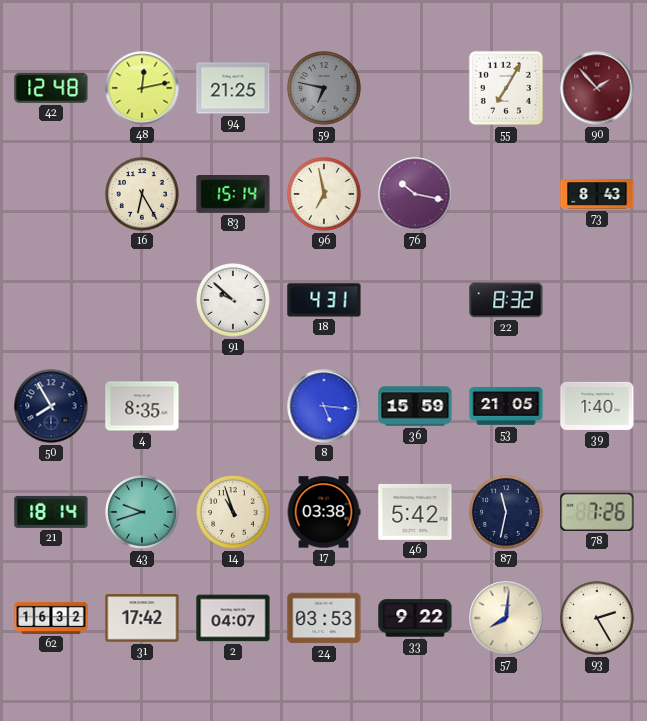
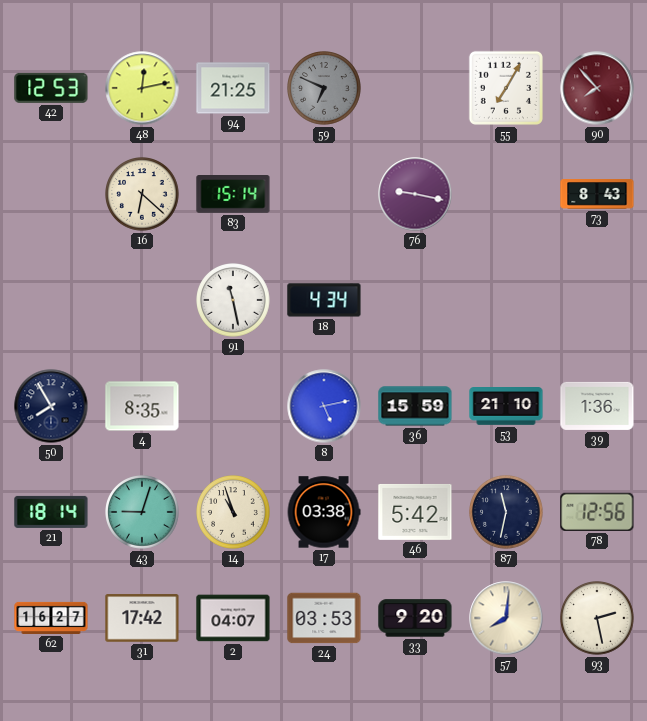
42: 12:48 -> 12:53 (51, 88)
59: 6:47 -> 6:49 (324, 88)
90: 1:53 -> 7:53 (597, 88)
16: 6:25 -> 6:22 (142, 194)
96: 6:58 -> none (324, 194)
76: 10:17 -> 9:17 (415, 194)
91: 9:52 -> 11:28 (233, 300)
18: 4:31 -> 4:34 (324, 300)
22: 8:32 -> none (506, 300)
8: 5:16 -> 5:13 (324, 406)
53: 21:05 -> 21:10 (506, 407)
39: 1:40 -> 1:36 (597, 406)
43: 9:42 -> 9:03 (142, 512)
78: 7:26 -> 12:56 (597, 512)
62: 16:32 -> 16:27 (51, 618)
33: 9:22 -> 9:20 (415, 618)
93: 2:25 -> 2:28 (597, 618)
